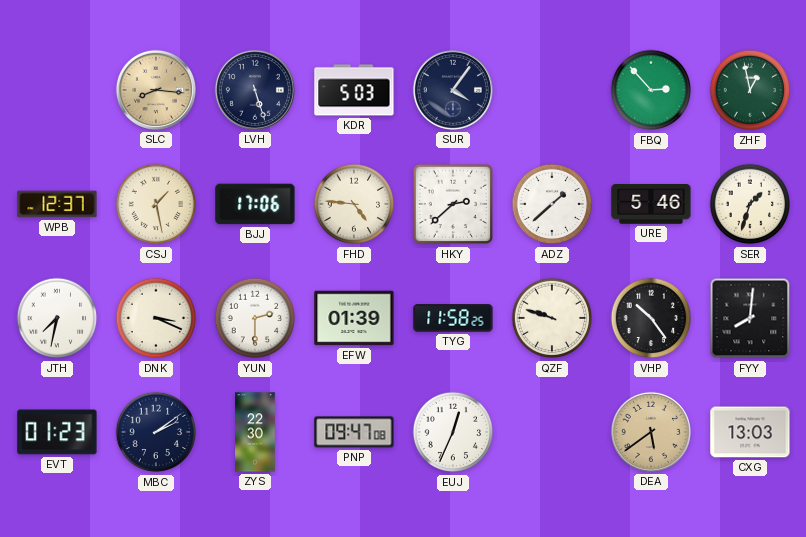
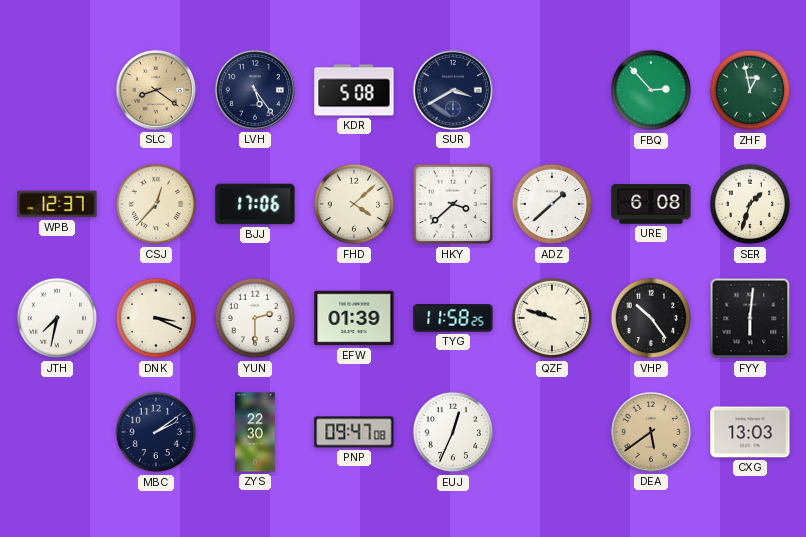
SLC: 8:16 -> 8:21 (156, 90)
LVH: 5:27 -> 5:24 (255, 90)
KDR: 5:03 -> 5:08 (354, 90)
SUR: 4:06 -> 3:40 (453, 90)
CSJ: 1:28 -> 12:37 (156, 204)
FHD: 4:46 -> 4:08 (354, 204)
HKY: 2:38 -> 3:38 (453, 204)
URE: 5:46 -> 6:08 (651, 204)
FYY: 8:01 -> 6:01 (750, 318)
EVT: 01:23 -> none (57, 432)
